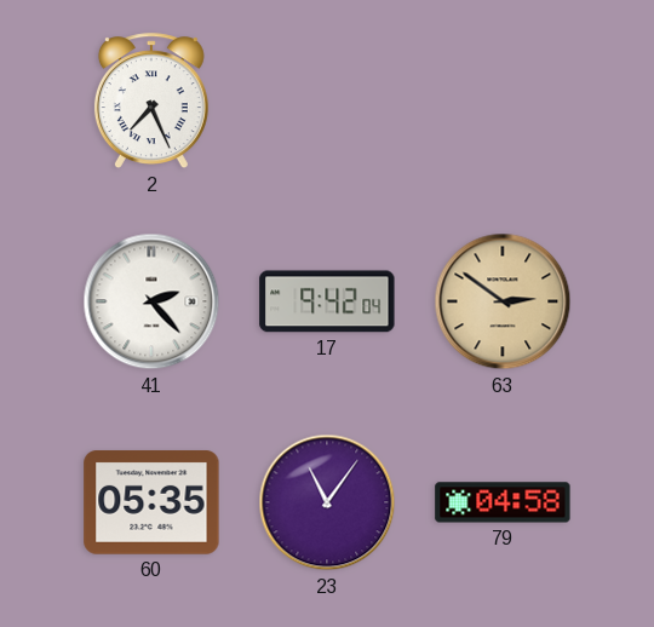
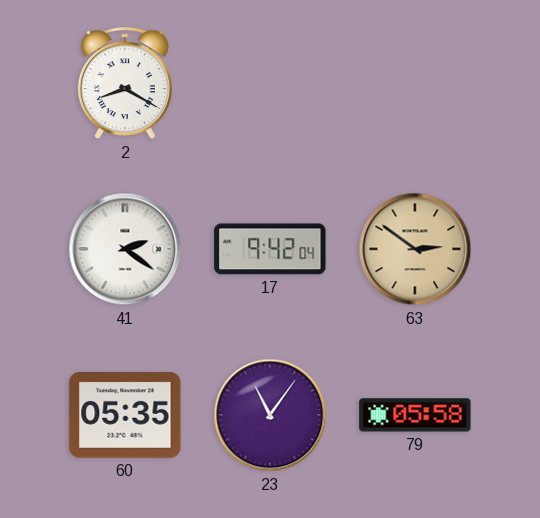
2: 7:26 -> 8:20 (125, 84)
41: 2:23 -> 2:21 (125, 249)
79: 04:58 -> 05:58 (415, 415)
